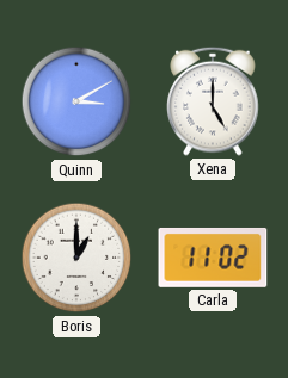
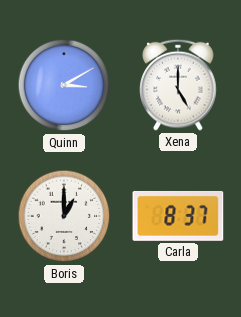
Carla: 11:02 -> 8:37 (178, 216)
